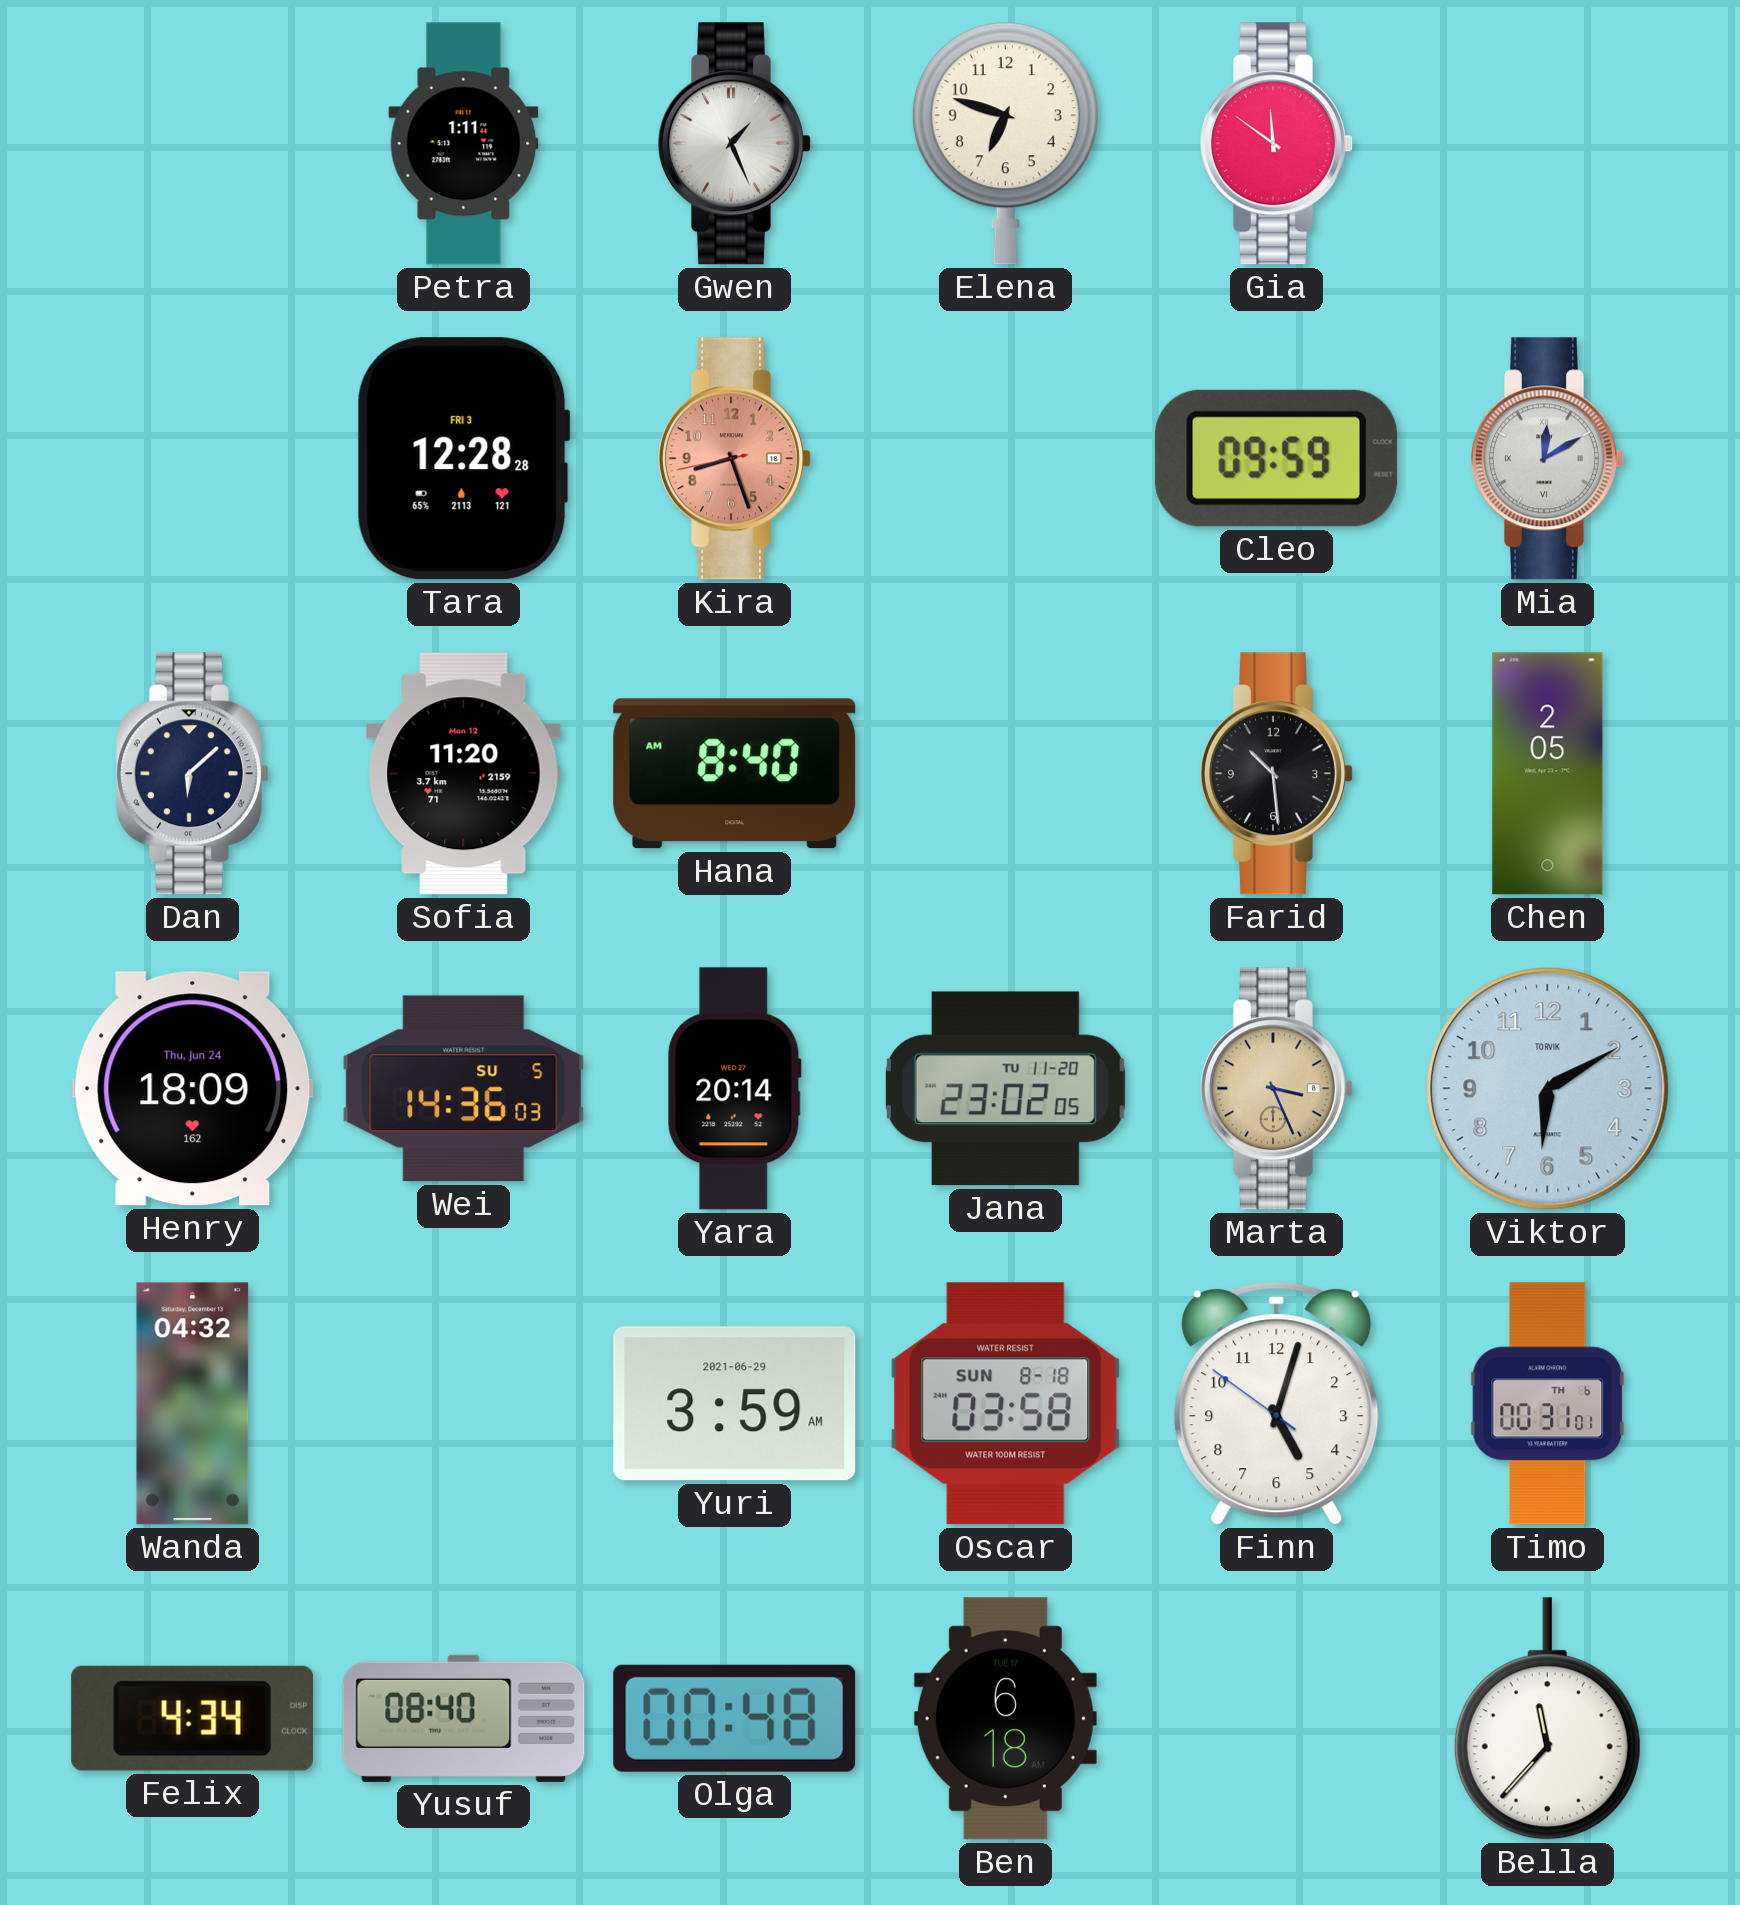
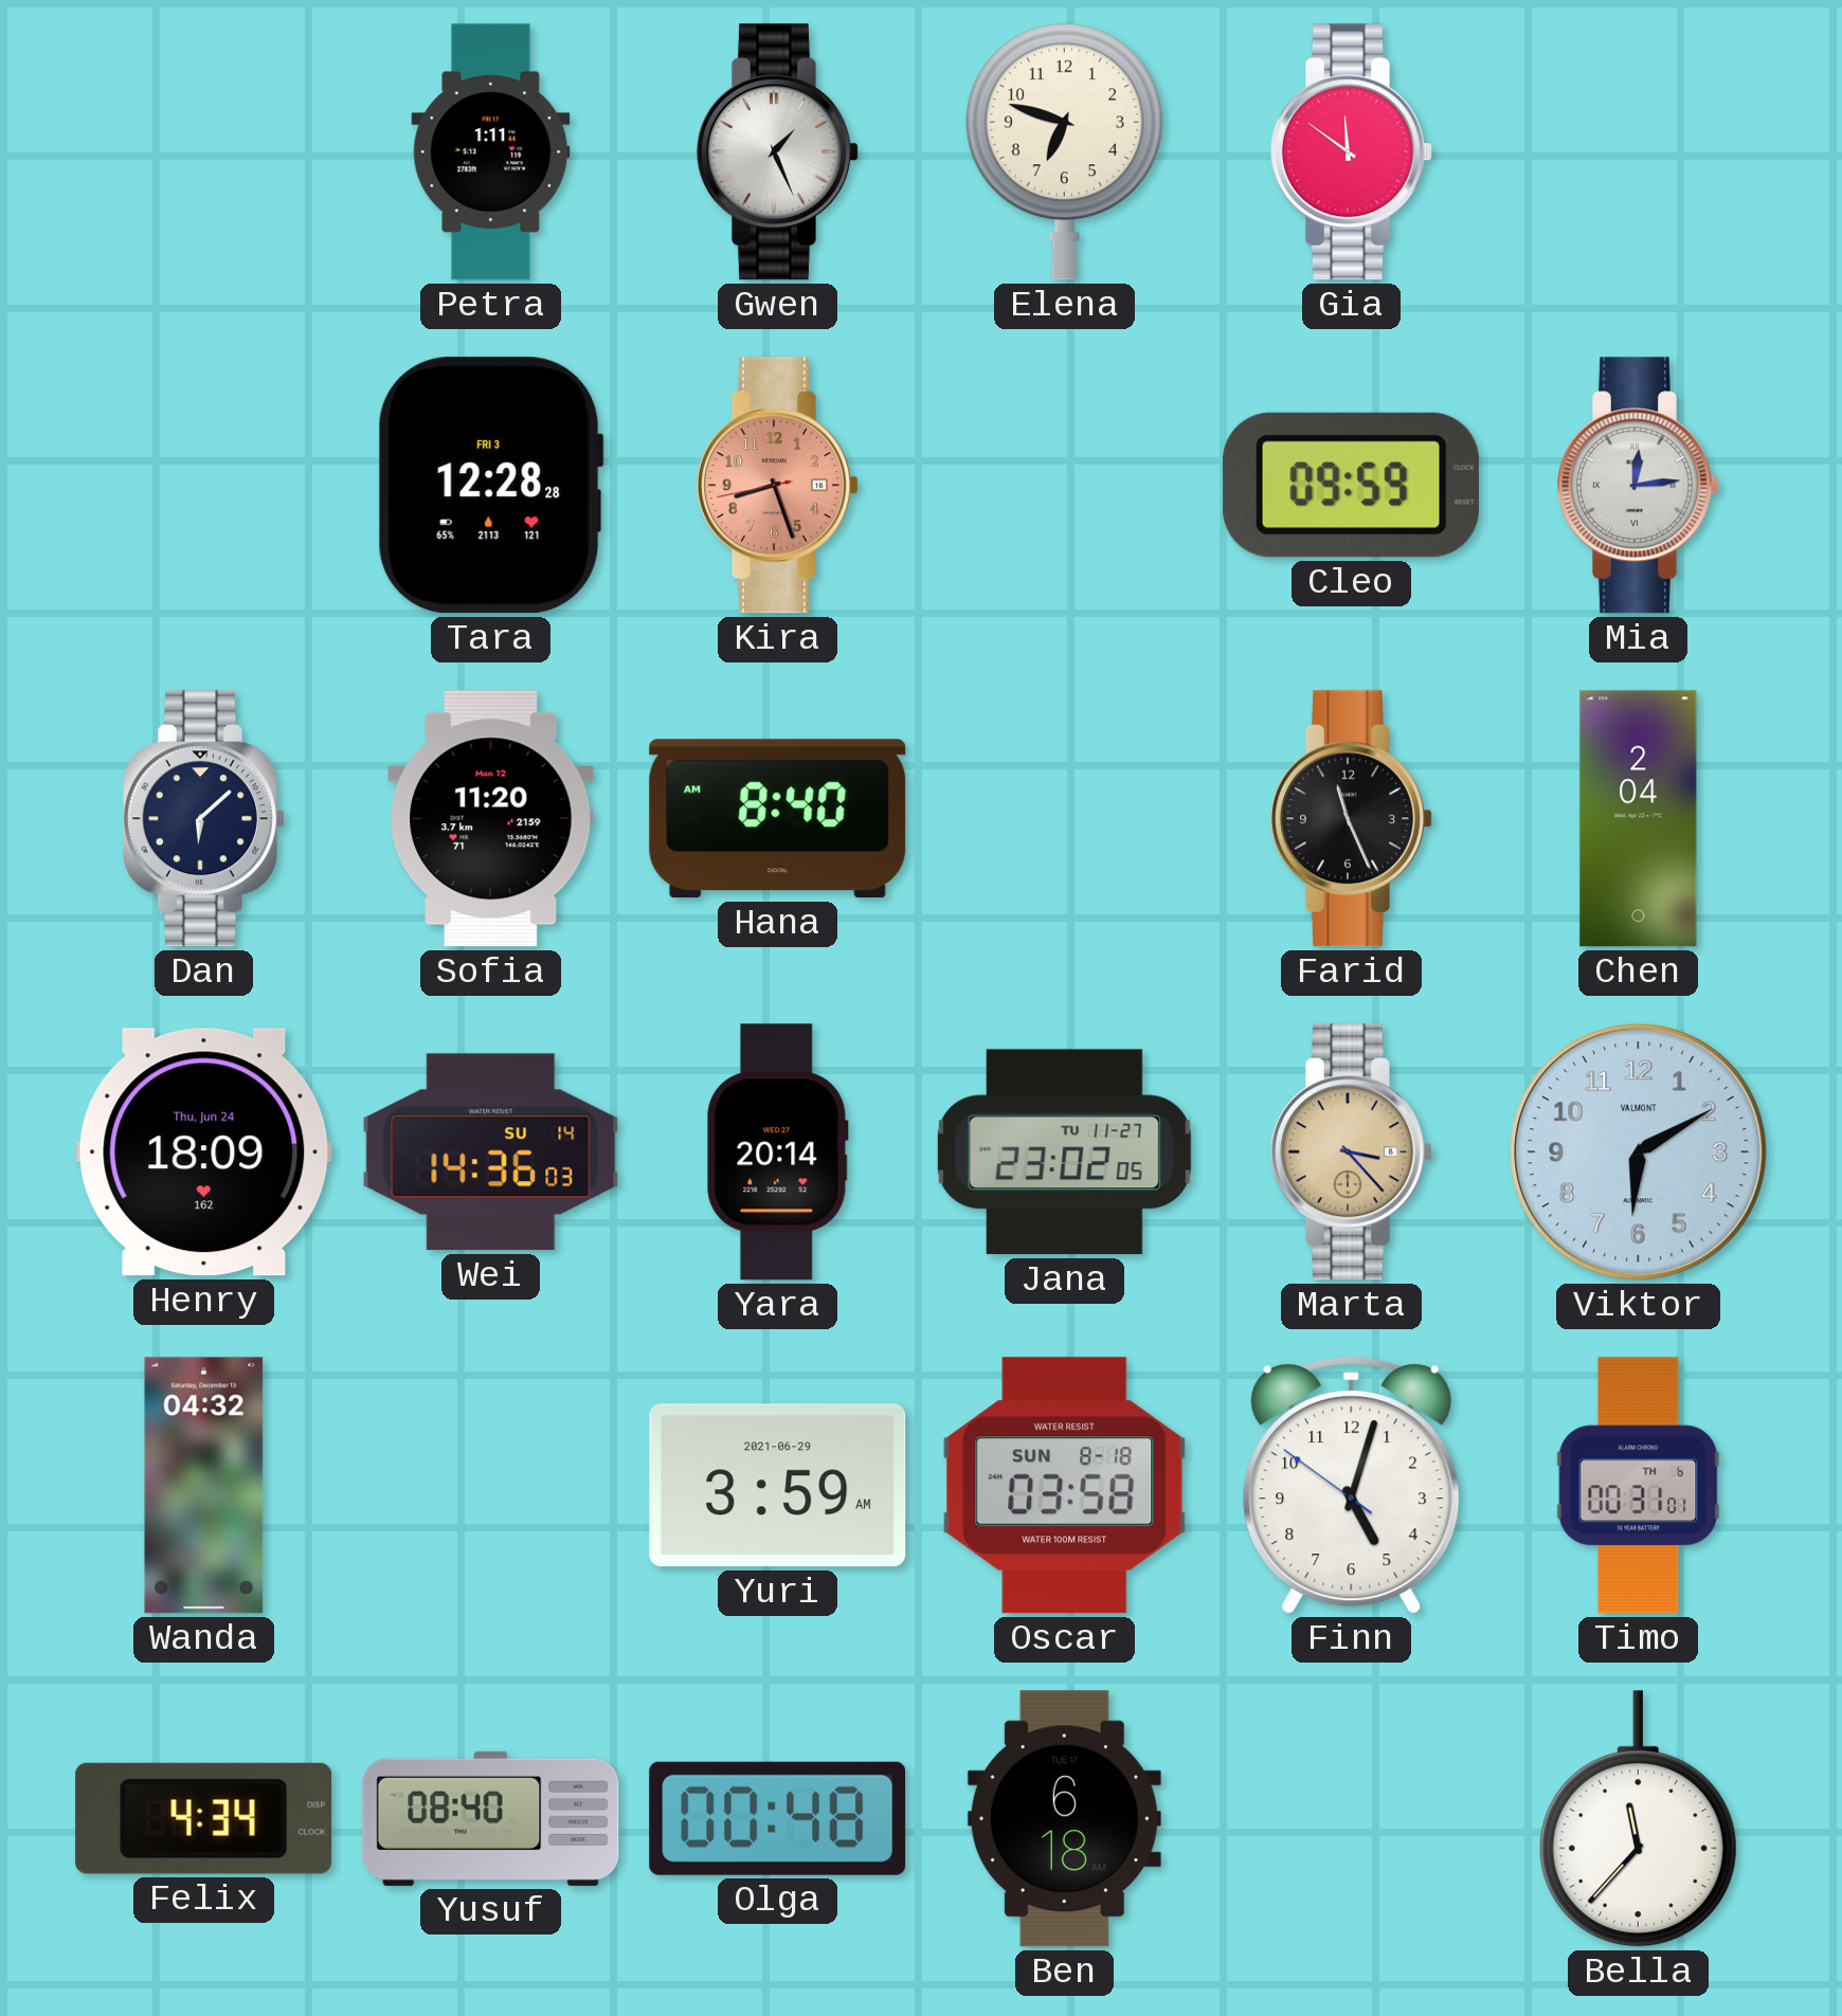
Mia: 12:10 -> 12:14 (1639, 486)
Farid: 10:29 -> 11:26 (1352, 819)
Chen: 2:05 -> 2:04 (1639, 819)
Wei date: SU 5 -> SU 14 (491, 1152)
Jana date: TU 11-20 -> TU 11-27 (1064, 1152)
Marta: 3:26 -> 3:23 (1352, 1152)
Viktor brand: TORVIK -> VALMONT (1639, 1152)
